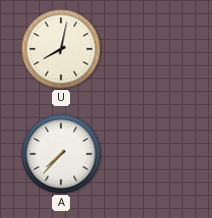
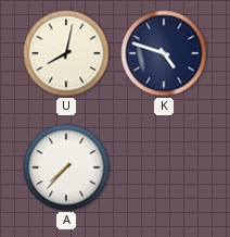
K: none -> 4:48 (164, 53)
